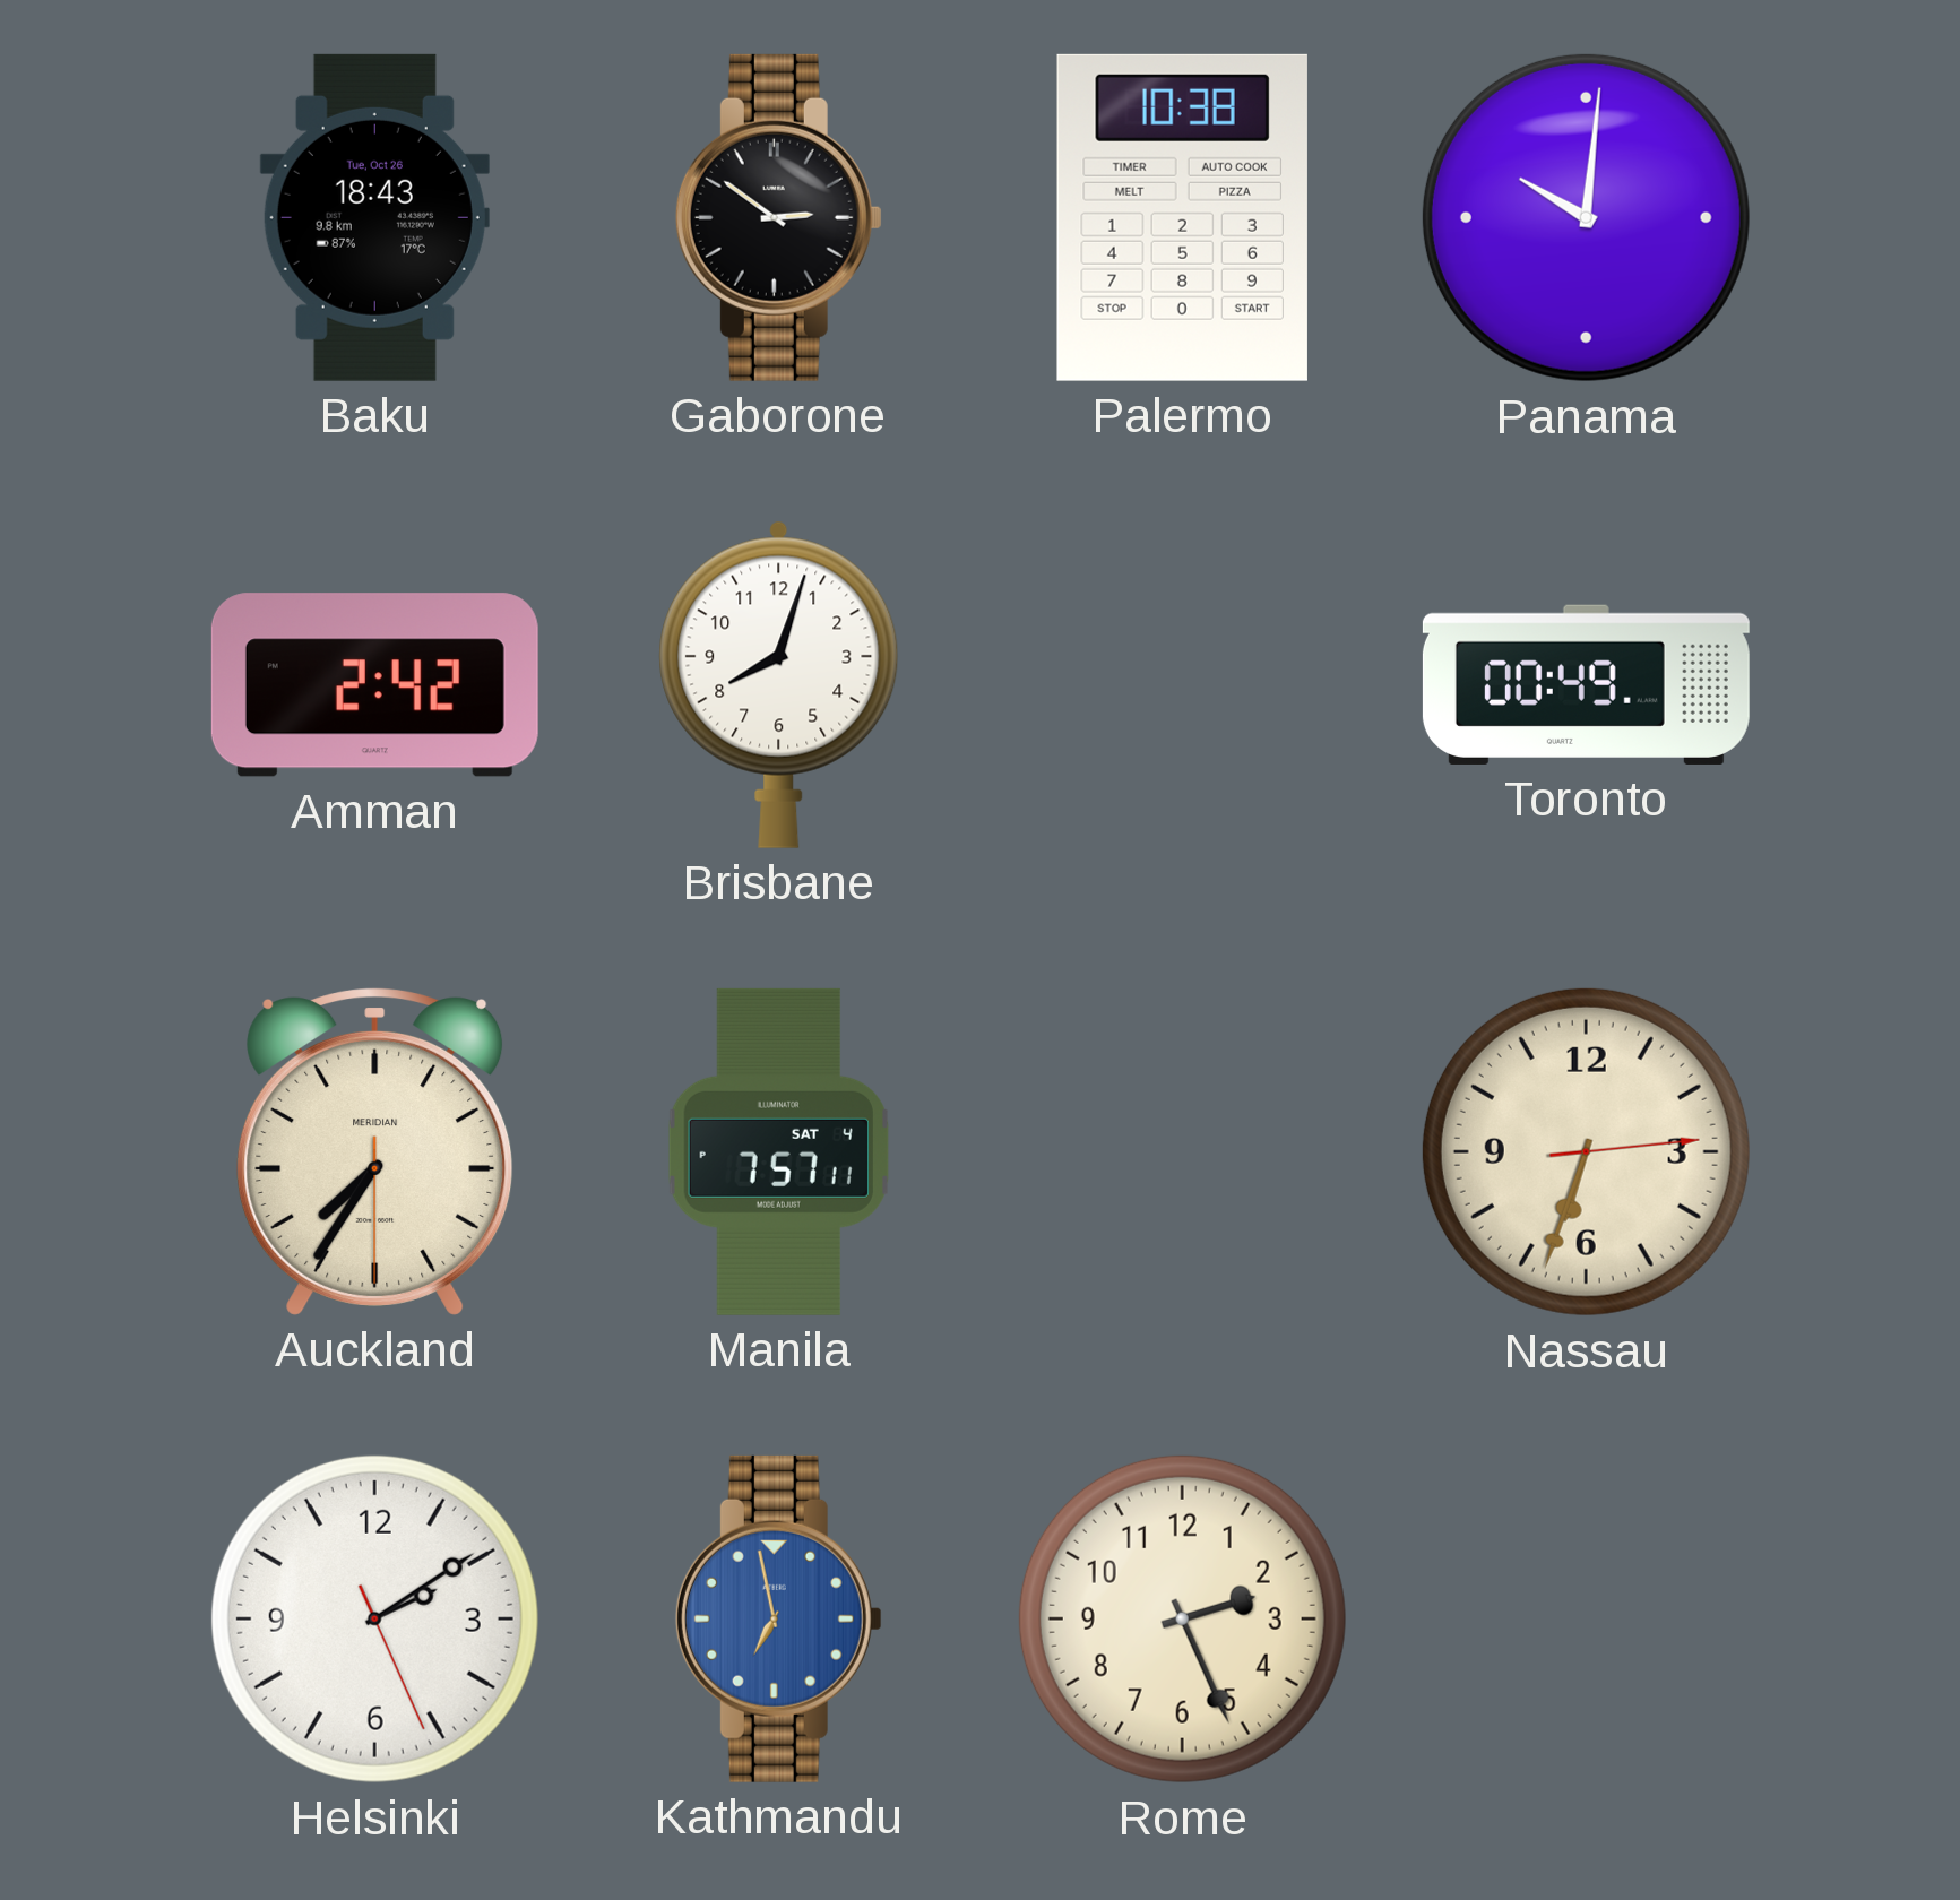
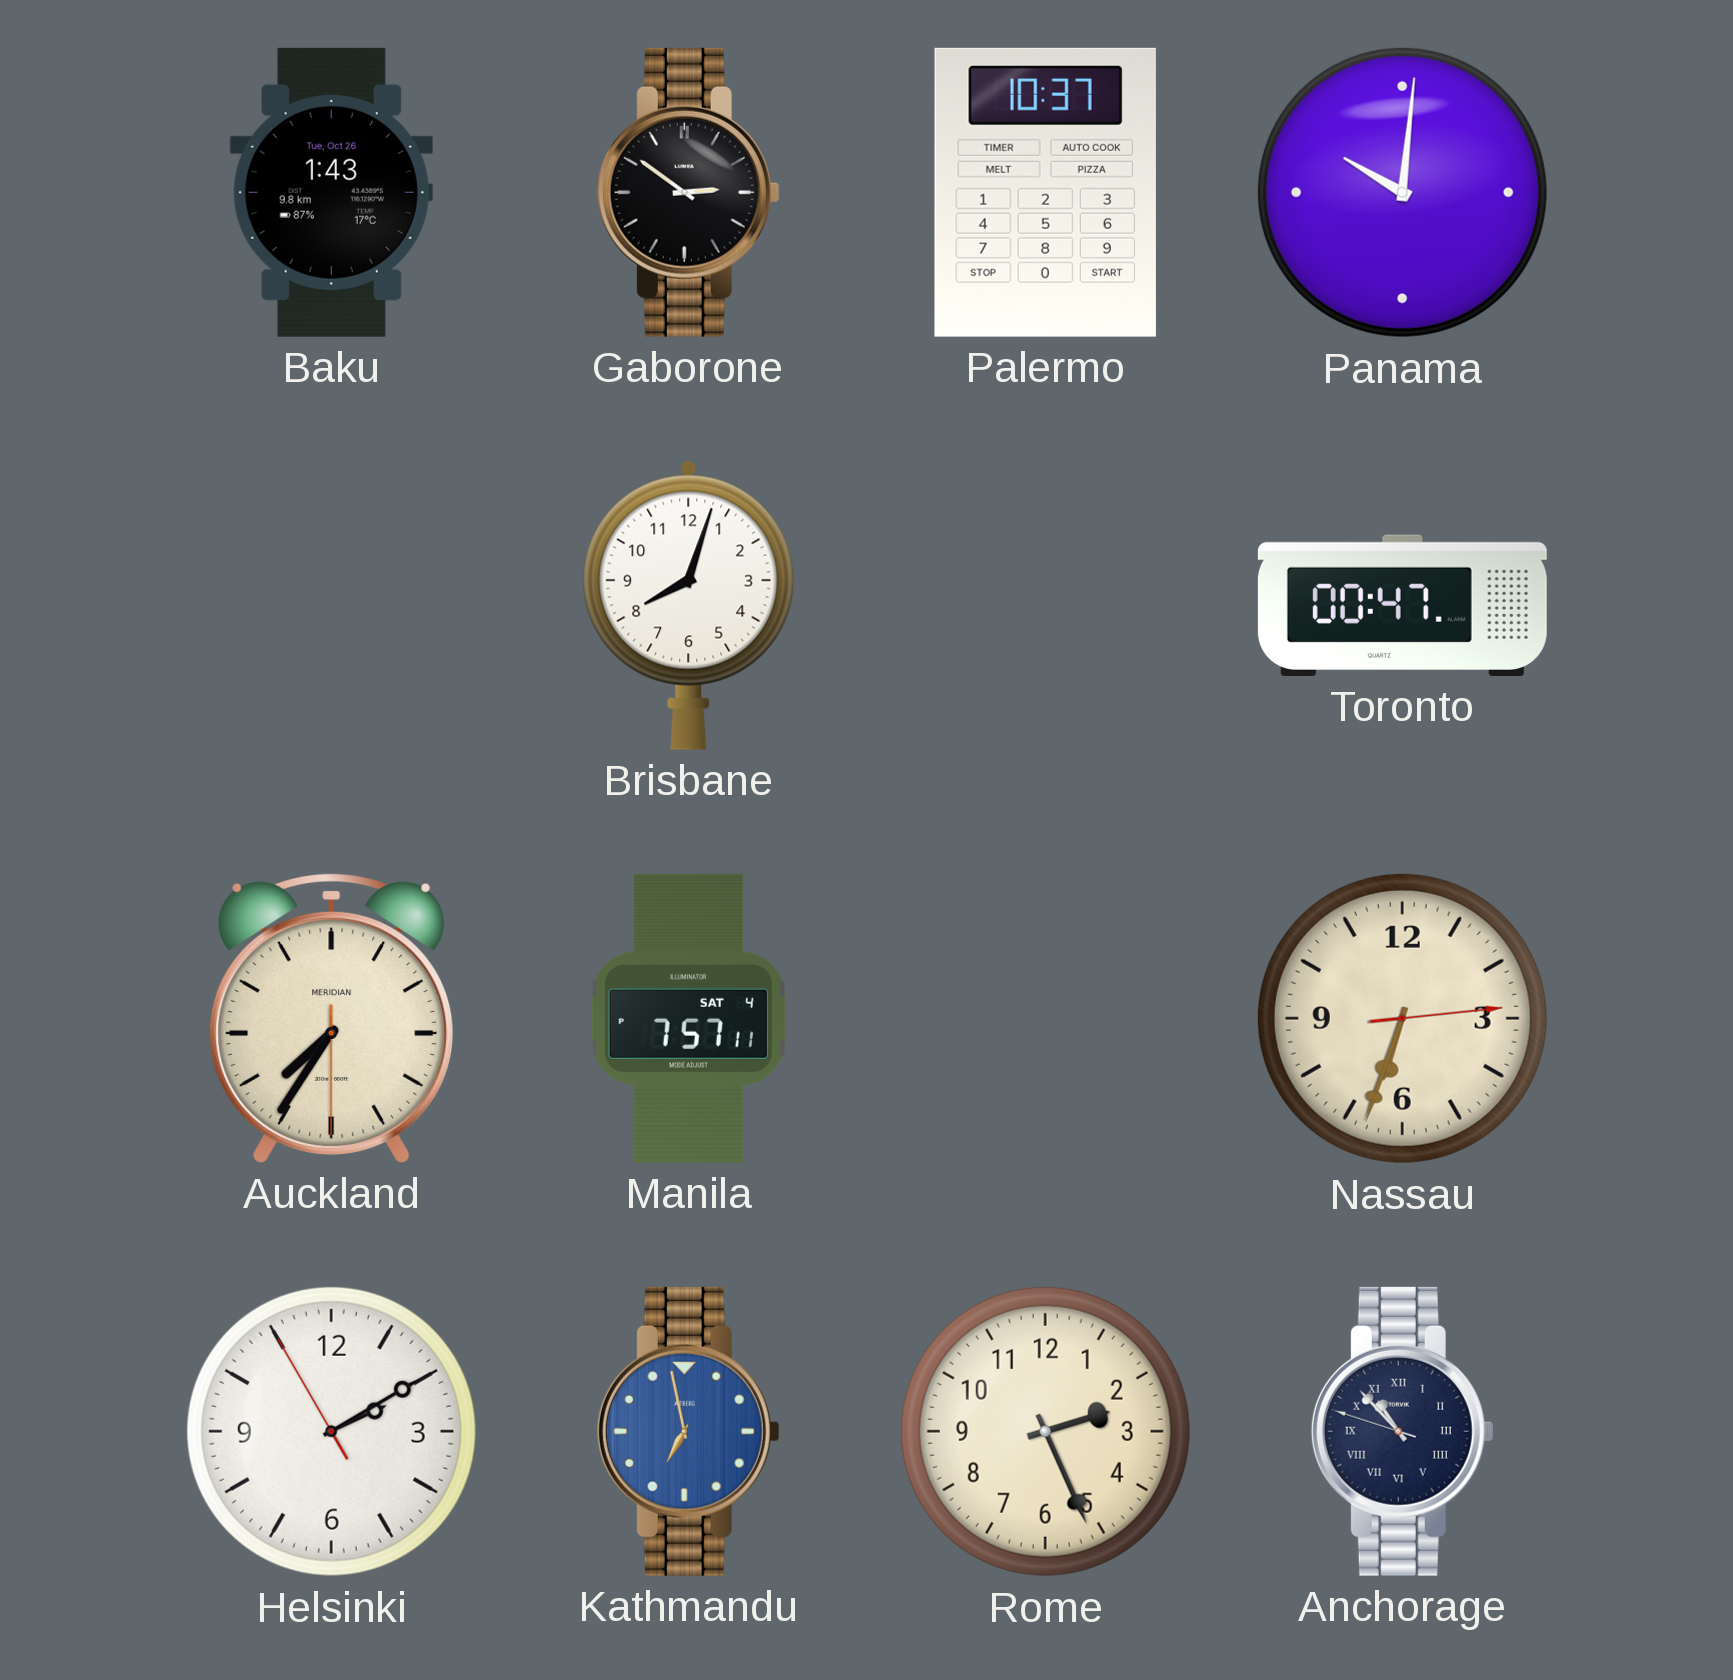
Baku: 18:43 -> 1:43 (331, 192)
Palermo: 10:38 -> 10:37 (1045, 192)
Amman: 2:42 -> none (374, 685)
Toronto: 00:49 -> 00:47 (1402, 605)
Helsinki: 2:09:26 -> 2:09:55 (331, 1431)
Anchorage: none -> 10:52 (1402, 1431)
